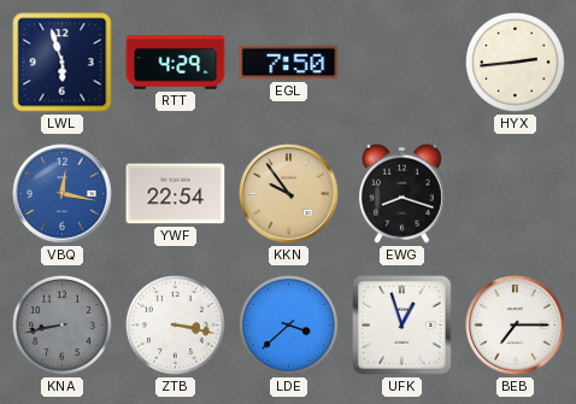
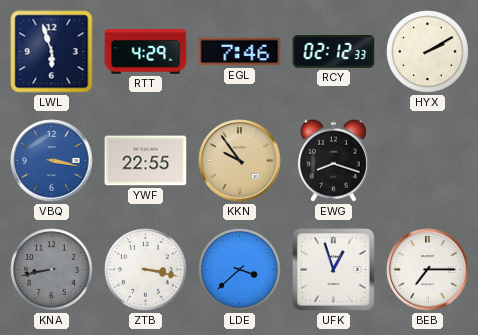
EGL: 7:50 -> 7:46 (240, 52)
RCY: none -> 02:12 (334, 52)
HYX: 2:44 -> 2:10 (428, 52)
VBQ: 12:17 -> 3:17 (52, 161)
YWF: 22:54 -> 22:55 (146, 161)
